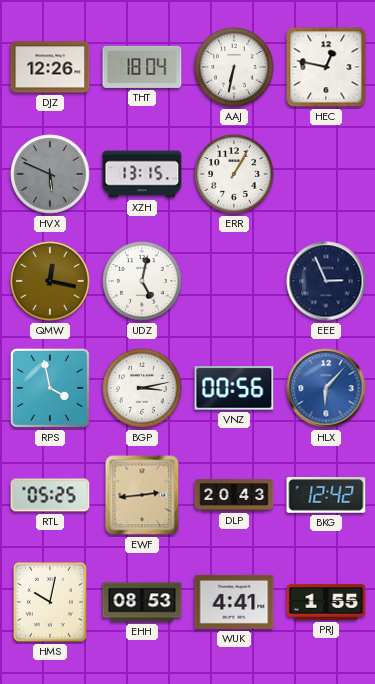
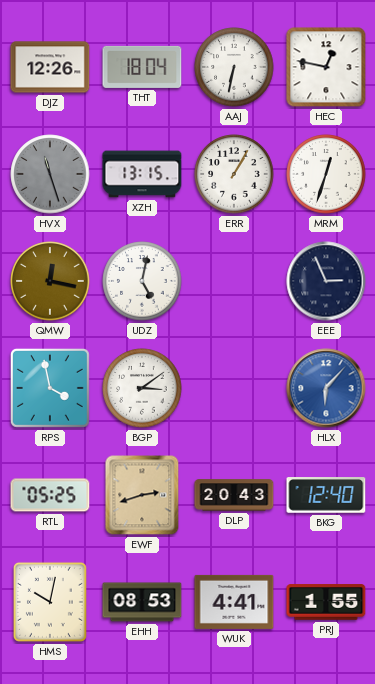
HVX: 5:49 -> 11:27 (50, 174)
MRM: none -> 12:33 (326, 174)
BGP: 3:13 -> 3:09 (142, 388)
VNZ: 00:56 -> none (234, 388)
EWF: 2:44 -> 2:42 (142, 495)
BKG: 12:42 -> 12:40 (326, 495)
